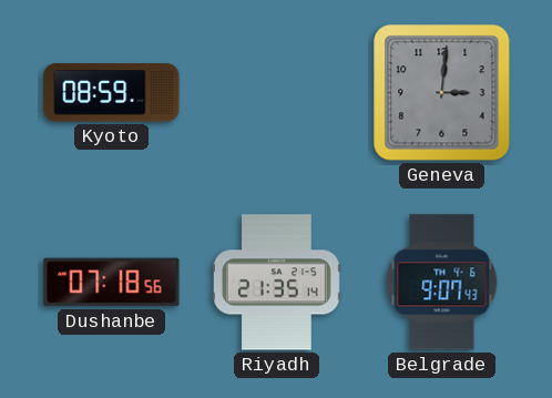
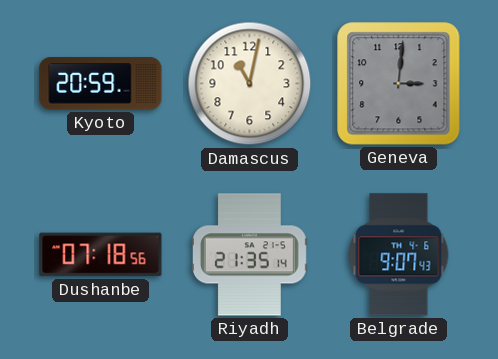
Kyoto: 08:59 -> 20:59 (101, 84)
Damascus: none -> 11:02 (250, 84)
